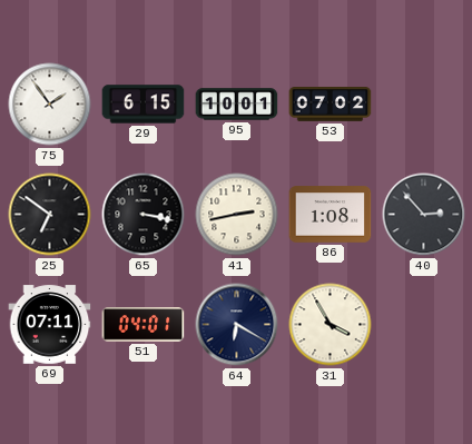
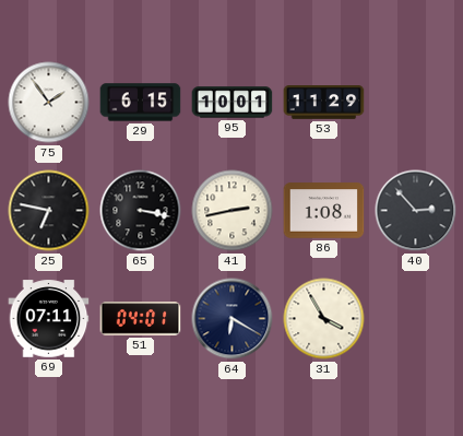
53: 07:02 -> 11:29 (324, 103)
25: 6:51 -> 6:47 (49, 211)
